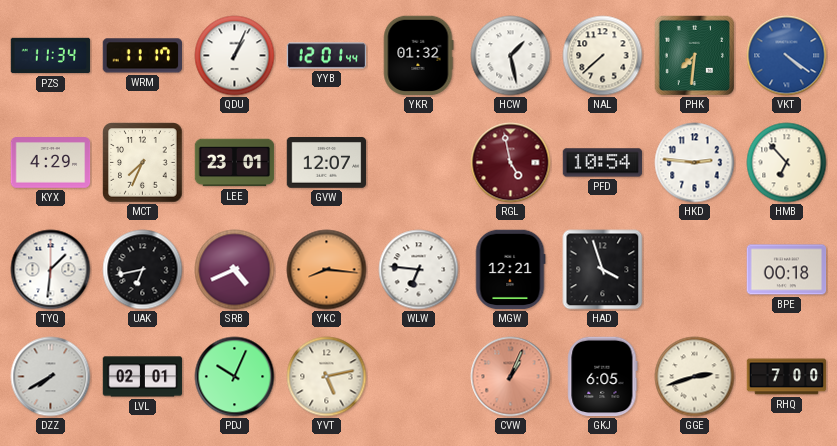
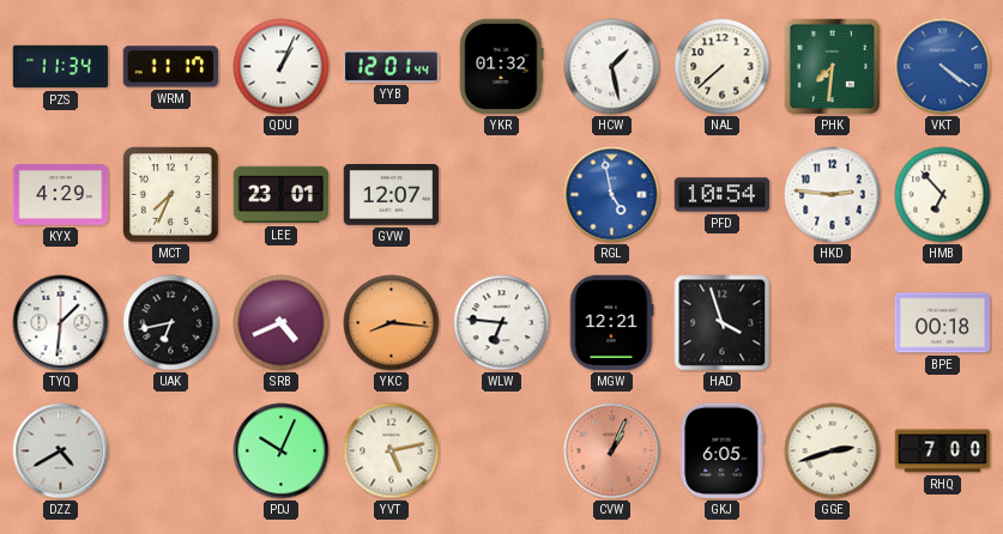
RGL dial: burgundy -> blue (612, 195)
DZZ: 7:40 -> 4:40 (61, 451)
LVL: 02:01 -> none (143, 377)
